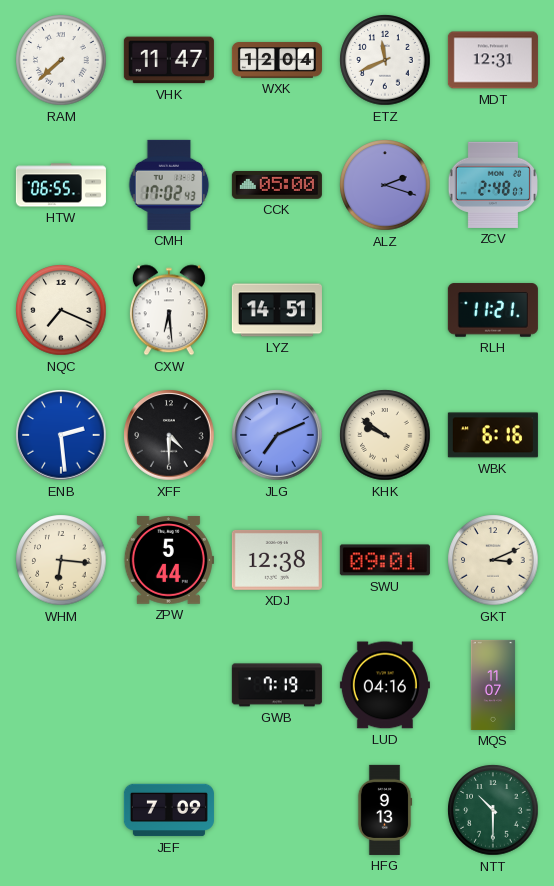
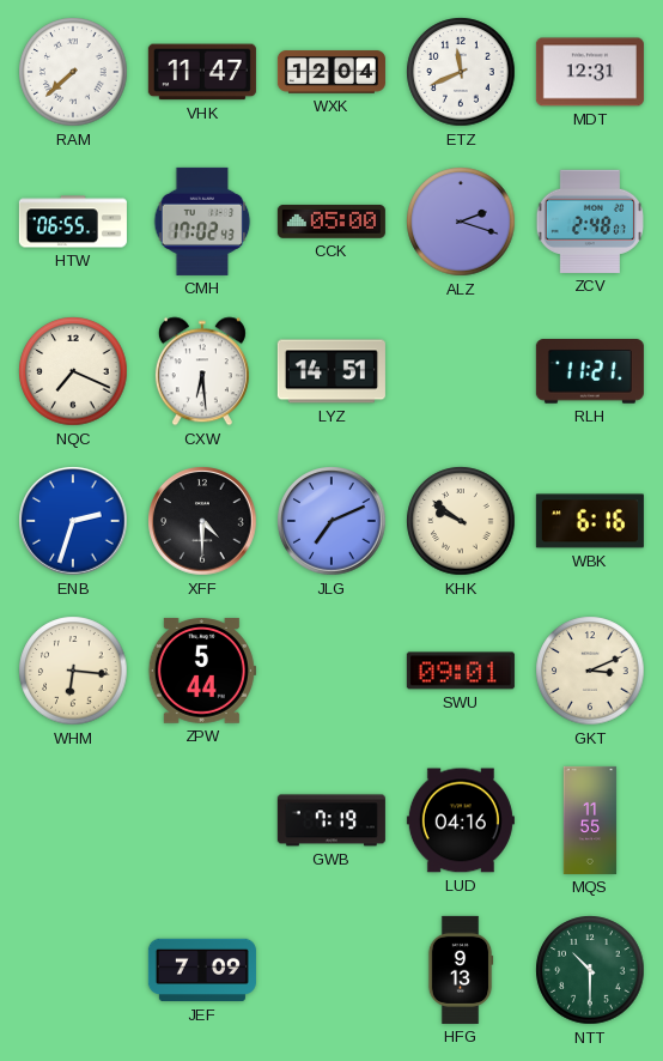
ENB: 2:29 -> 2:33 (73, 521)
XDJ: 12:38 -> none (277, 560)
MQS: 11:07 -> 11:55 (590, 820)
